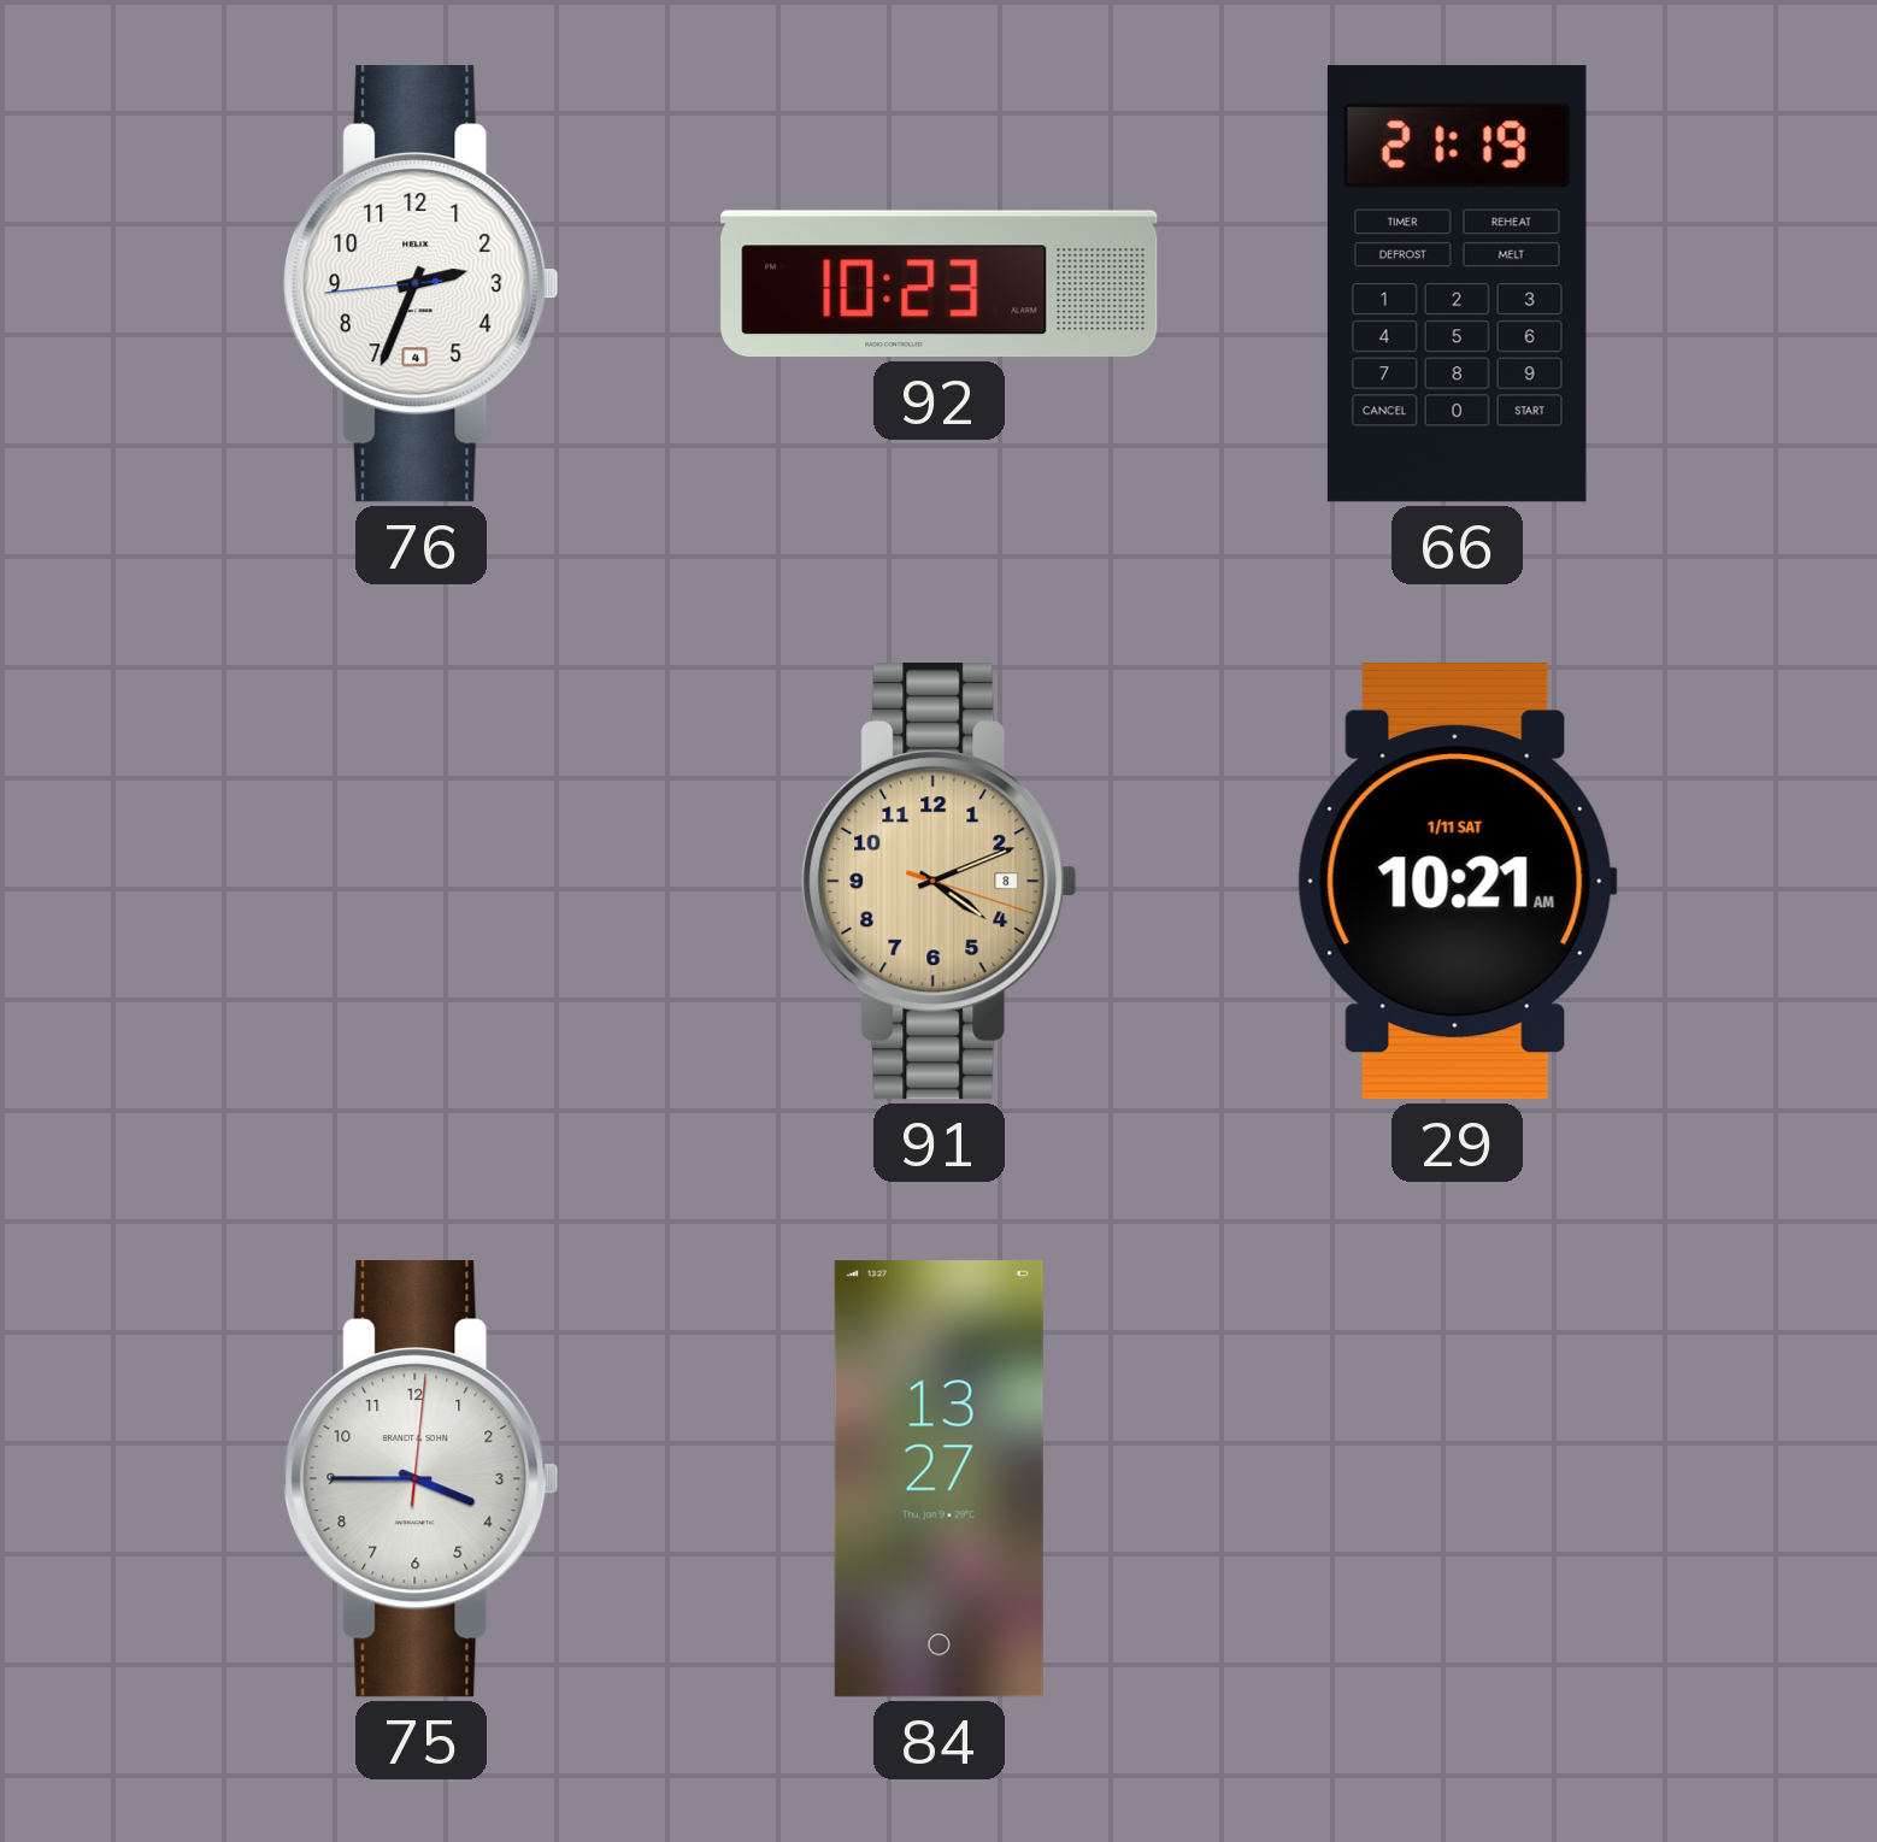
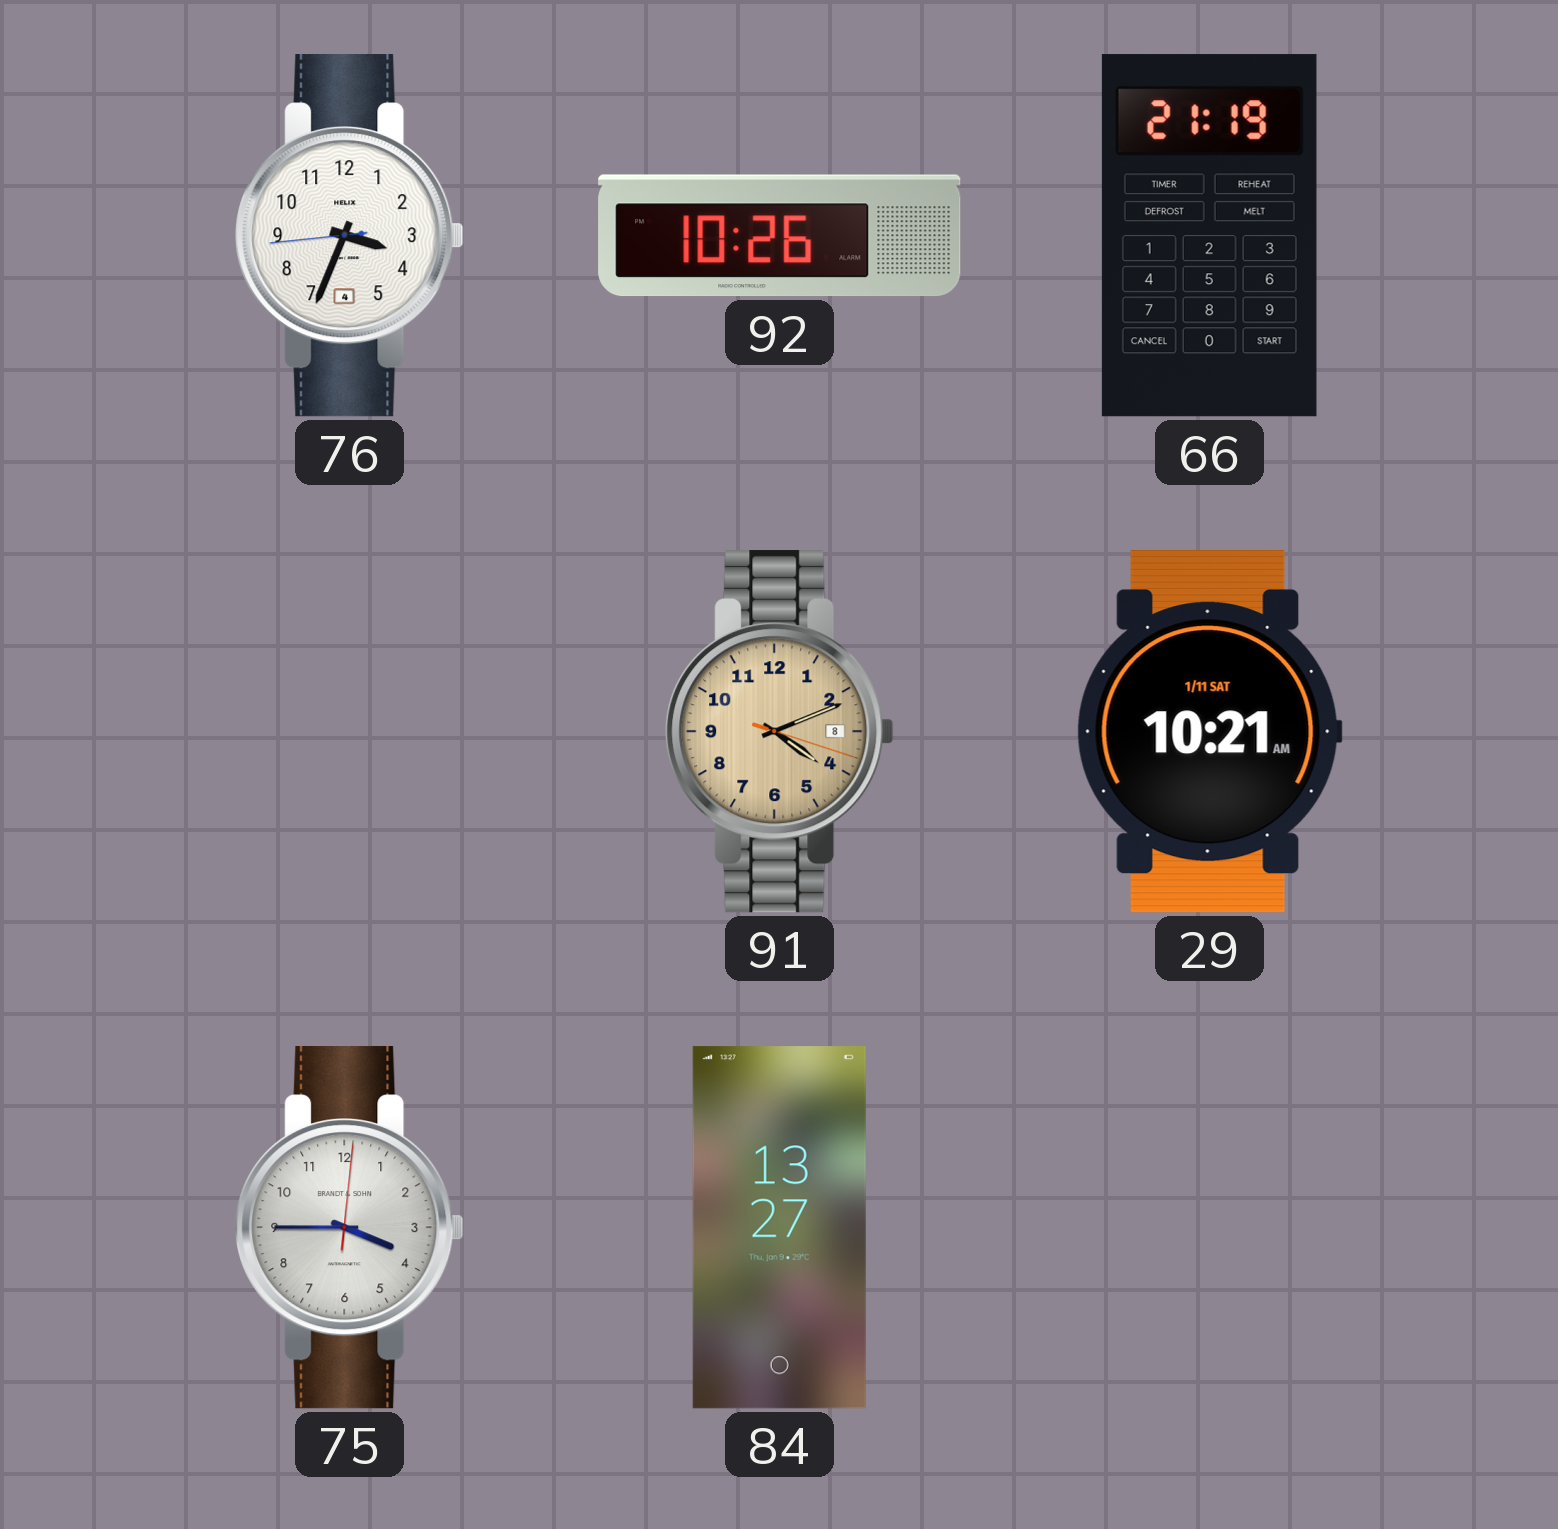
76: 2:33 -> 3:33 (350, 236)
92: 10:23 -> 10:26 (780, 236)
